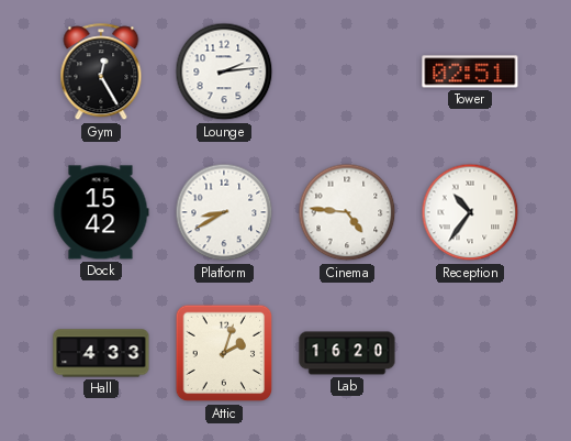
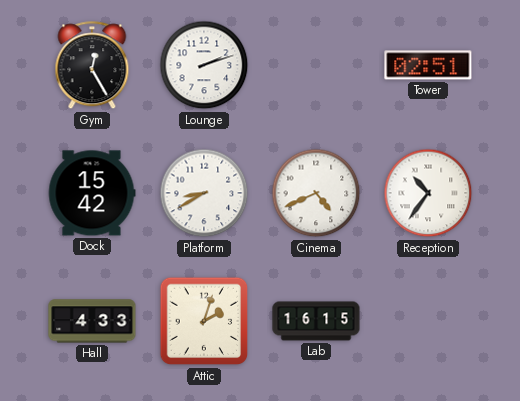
Lounge: 2:14 -> 2:12 (204, 65)
Cinema: 4:46 -> 4:41 (316, 193)
Lab: 16:20 -> 16:15 (316, 321)
